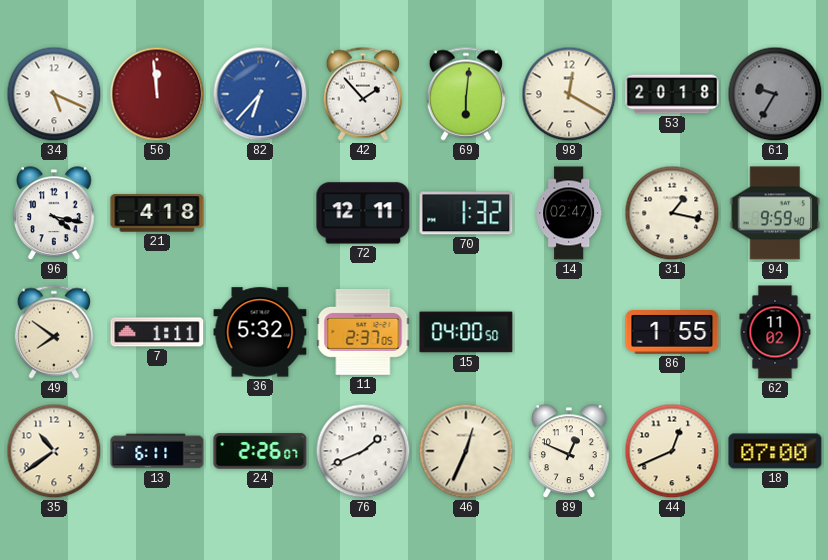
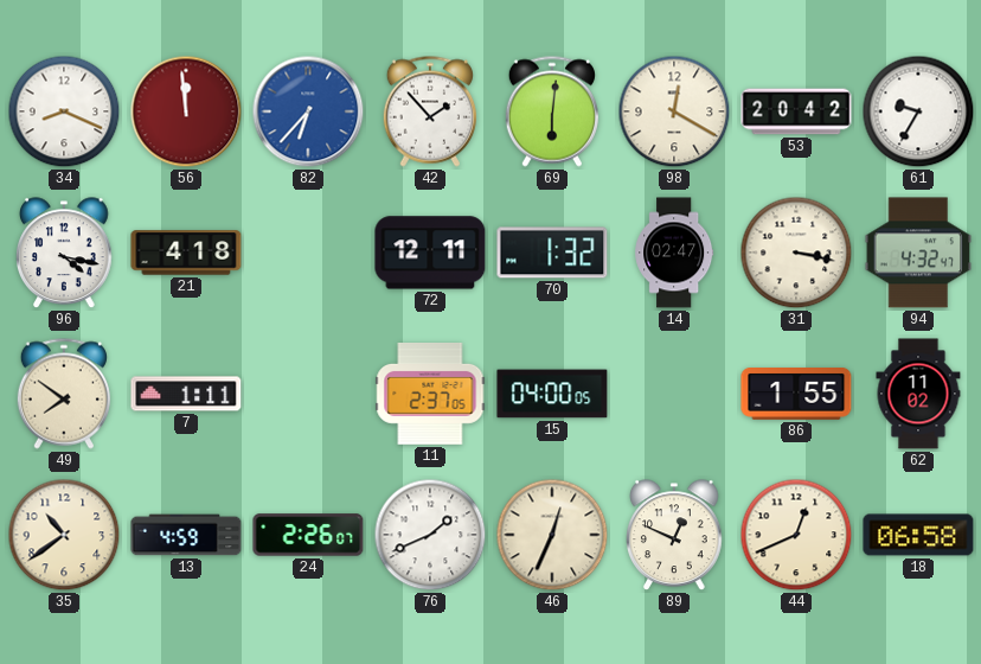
34: 5:19 -> 8:19 (64, 111)
53: 20:18 -> 20:42 (796, 111)
61 dial: grey -> white (918, 111)
31: 1:17 -> 3:17 (796, 253)
94: 9:59 -> 4:32 (918, 253)
36: 5:32 -> none (260, 332)
15: 04:00:50 -> 04:00:05 (552, 394)
13: 6:11 -> 4:59 (186, 535)
18: 07:00 -> 06:58 (918, 535)
